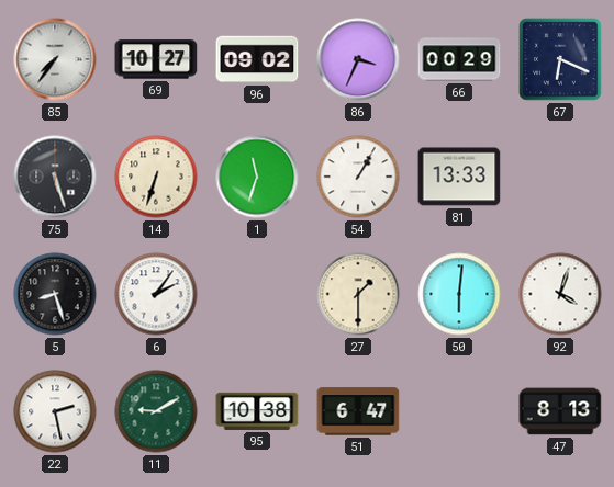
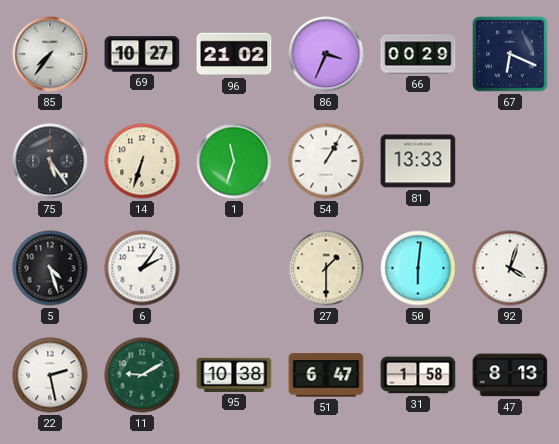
96: 09:02 -> 21:02 (234, 54)
75: 5:27 -> 5:24 (50, 161)
5: 8:27 -> 4:27 (50, 268)
31: none -> 1:58 (418, 375)
